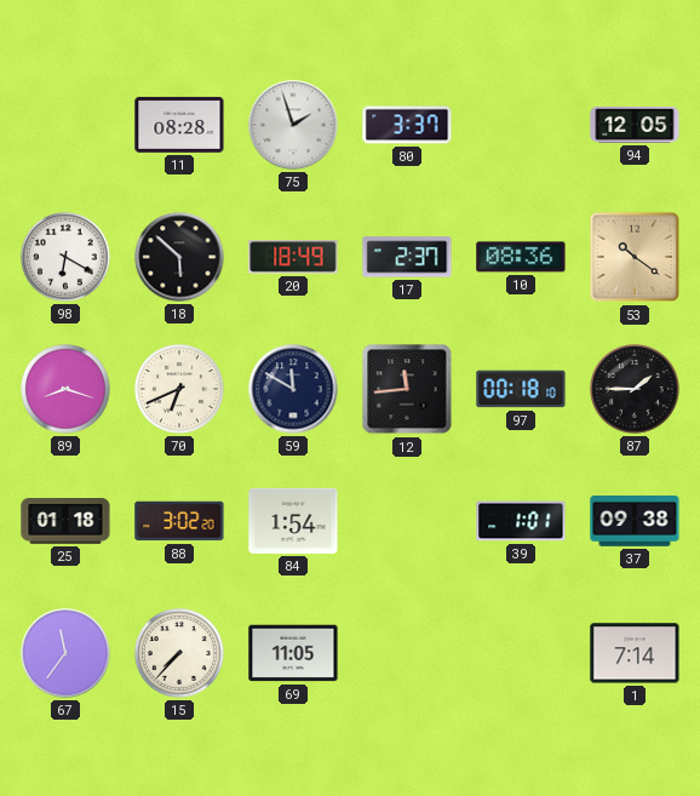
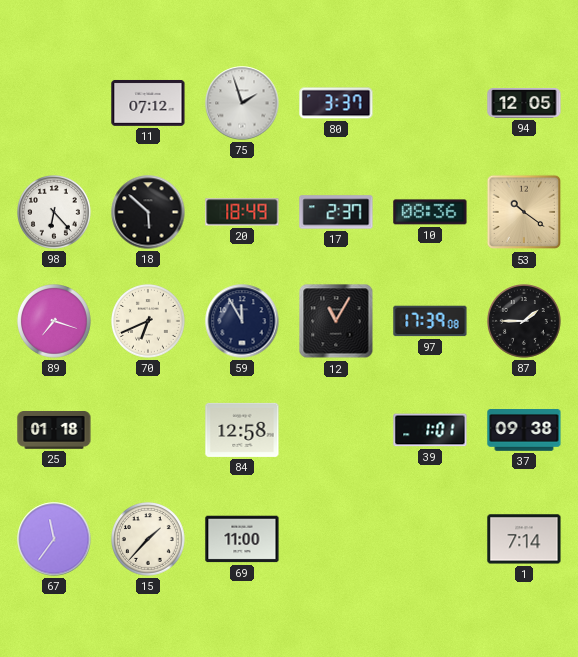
11: 08:28 -> 07:12 (148, 103)
98: 6:20 -> 6:23 (55, 213)
89: 8:18 -> 7:18 (55, 322)
59: 11:50 -> 11:55 (242, 321)
12: 11:44 -> 11:05 (336, 321)
97: 00:18 -> 17:39 (430, 321)
88: 3:02 -> none (179, 521)
84: 1:54 -> 12:58 (242, 430)
15: 7:37 -> 1:37 (149, 540)
69: 11:05 -> 11:00 (242, 539)
